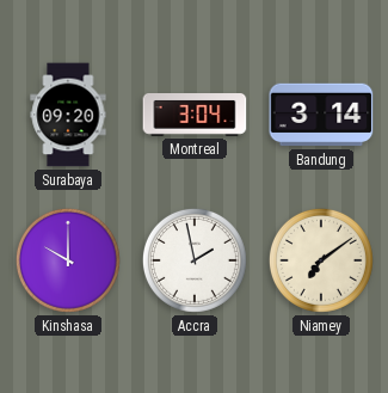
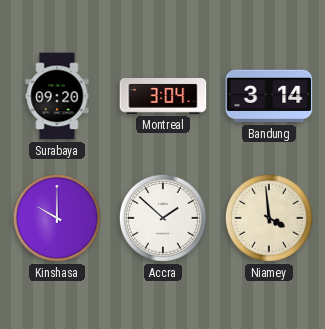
Accra: 1:58 -> 1:52 (163, 218)
Niamey: 7:09 -> 3:59 (269, 218)
